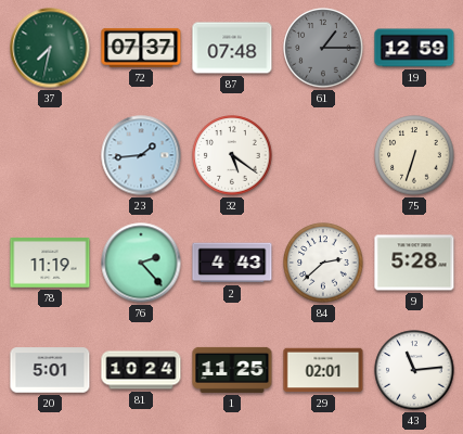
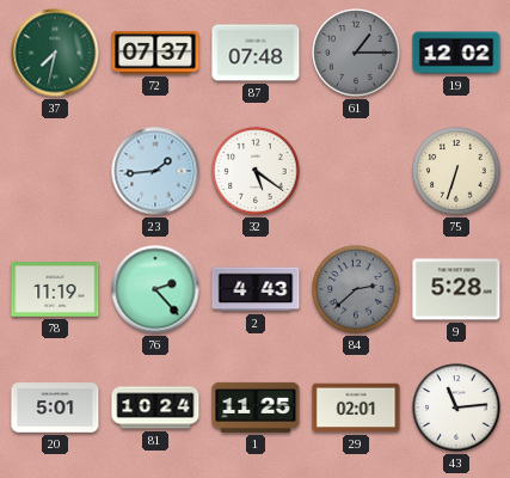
19: 12:59 -> 12:02 (456, 53)
84 dial: white -> grey (356, 289)
